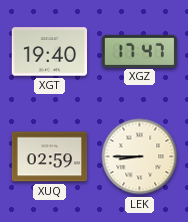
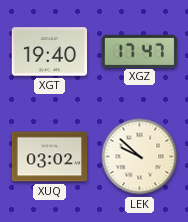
XUQ: 02:59 -> 03:02 (50, 157)
LEK: 8:45 -> 9:52 (140, 157)
